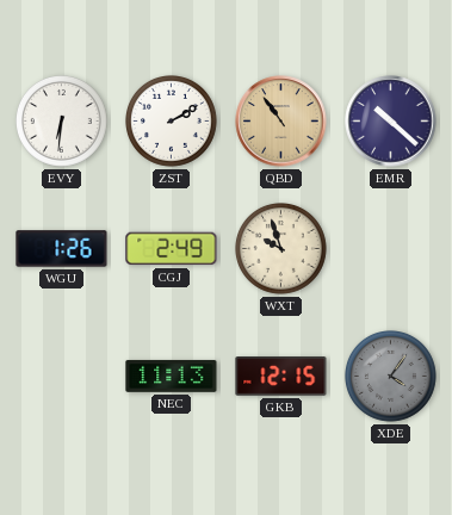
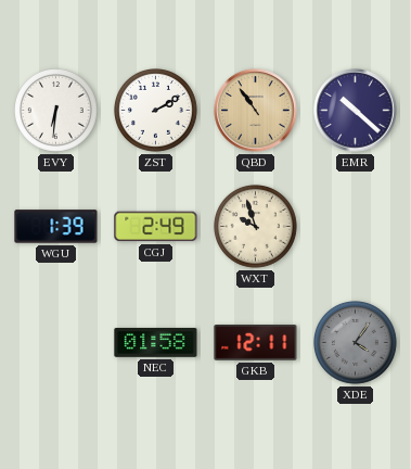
WGU: 1:26 -> 1:39 (56, 227)
NEC: 11:13 -> 01:58 (156, 342)
GKB: 12:15 -> 12:11 (256, 343)
